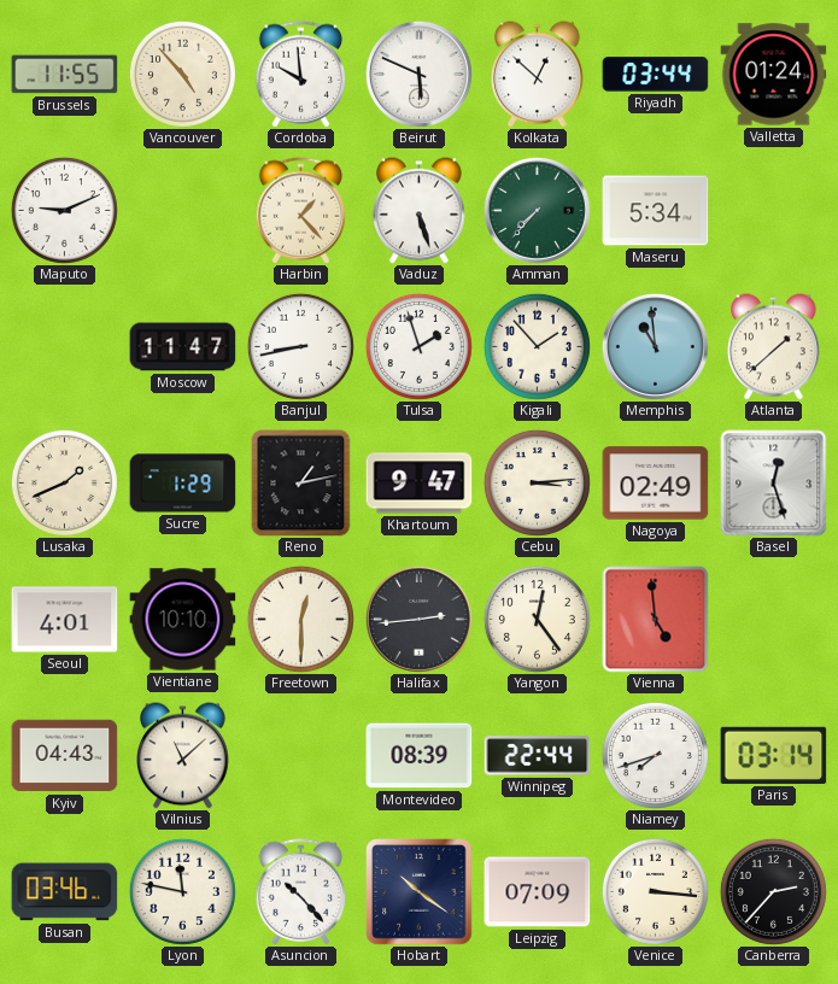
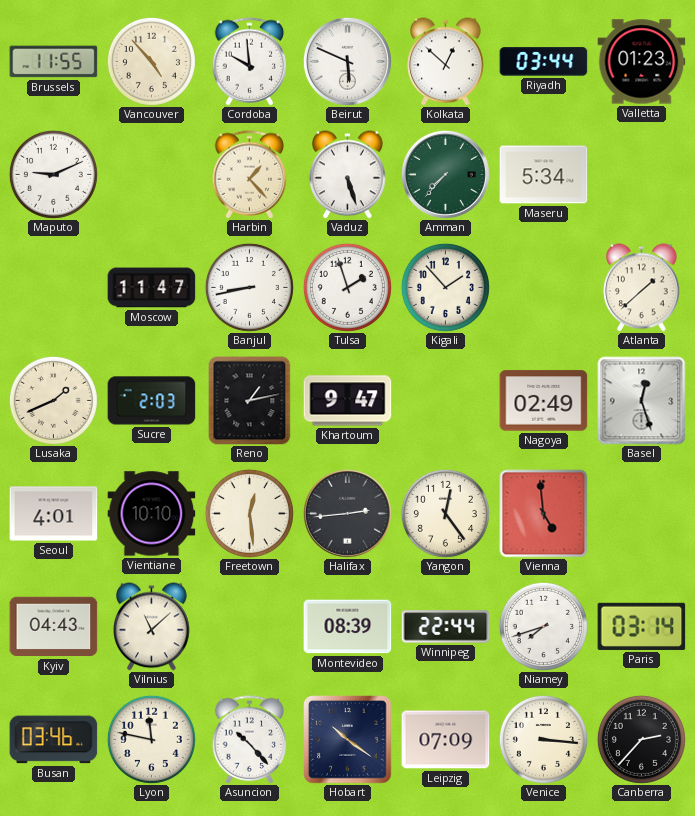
Valletta: 01:24 -> 01:23 (642, 62)
Memphis: 10:59 -> none (655, 346)
Sucre: 1:29 -> 2:03 (152, 401)
Cebu: 3:14 -> none (537, 482)
Freetown: 12:30 -> 12:29 (249, 513)
